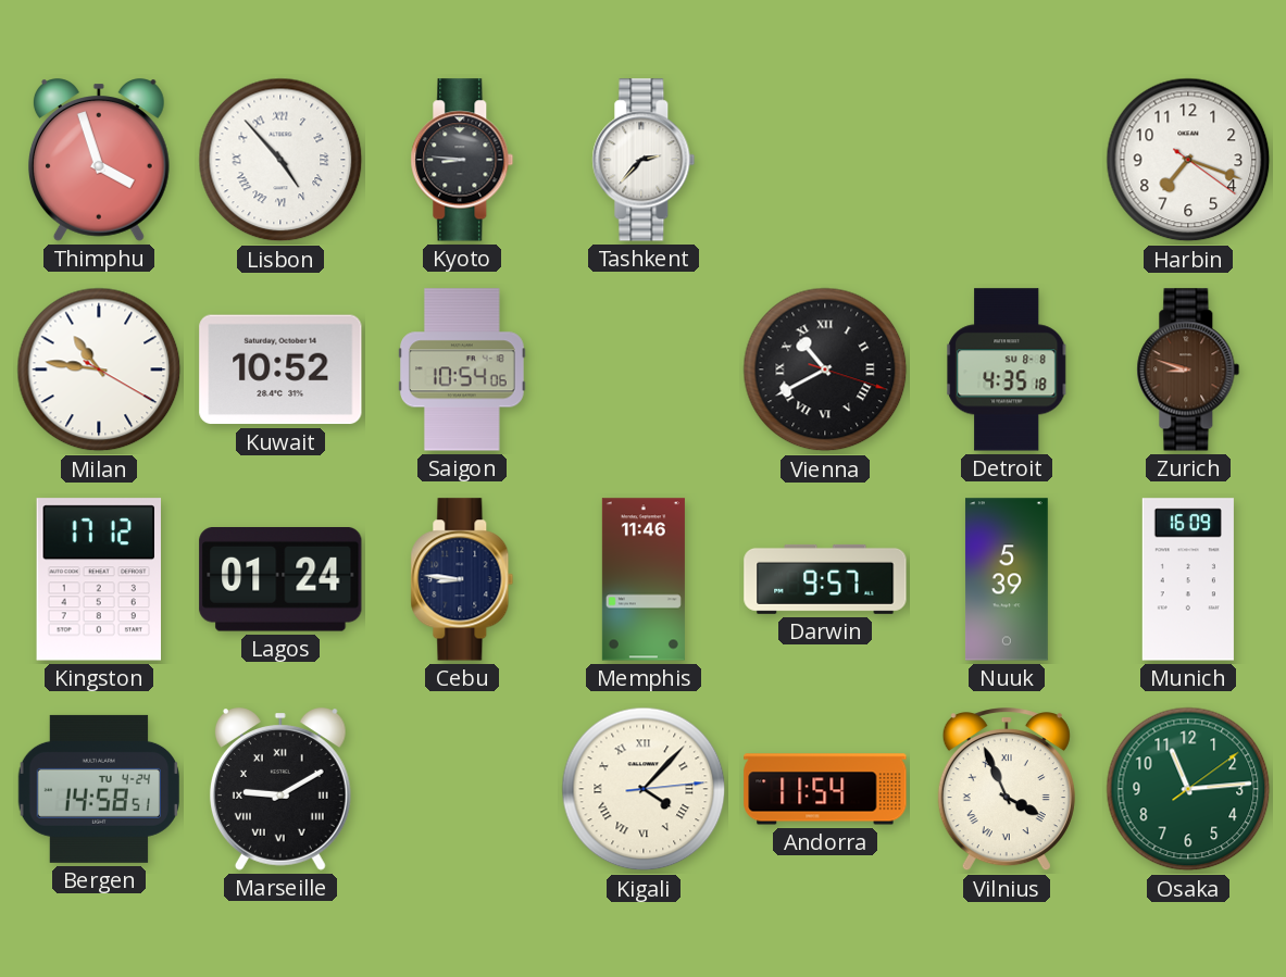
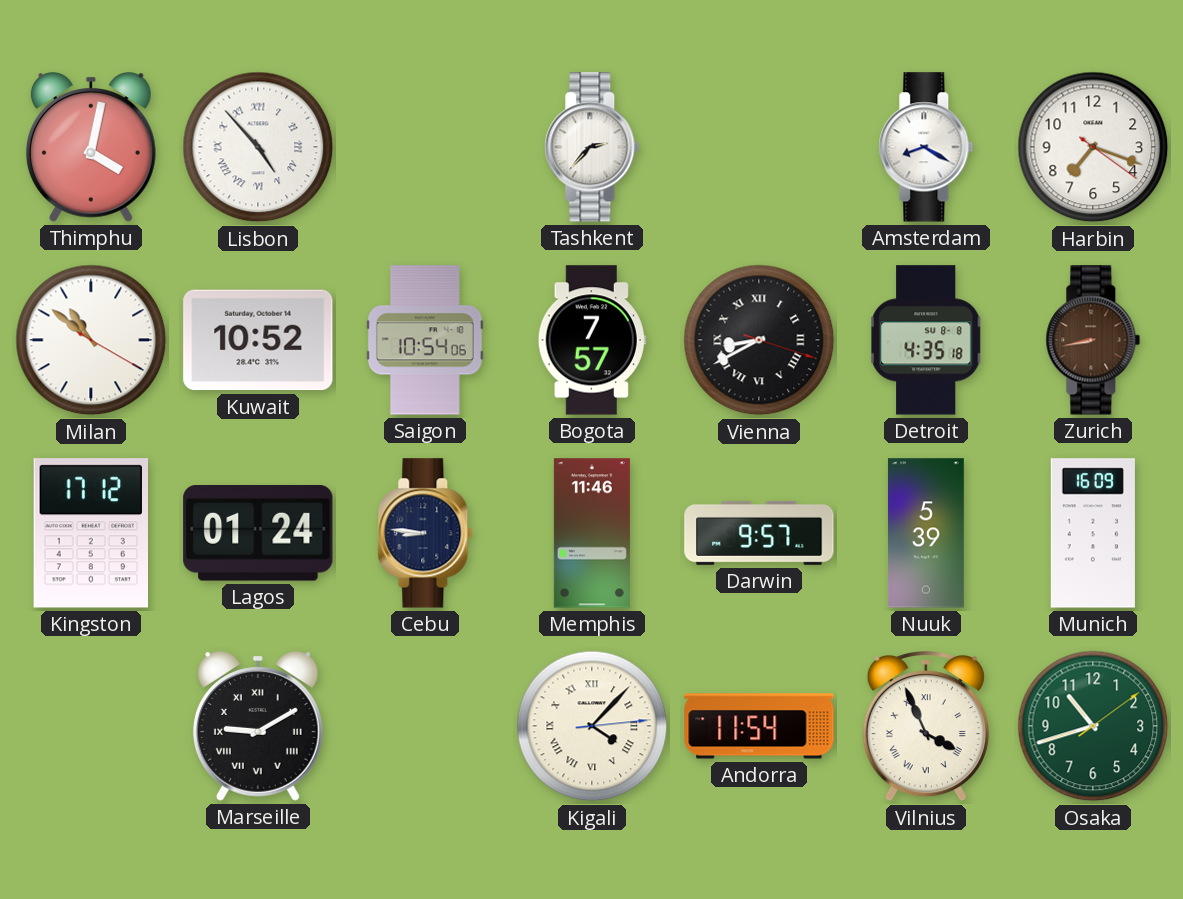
Thimphu: 3:57 -> 4:02 (91, 147)
Kyoto: 8:46 -> none (462, 160)
Amsterdam: none -> 8:20 (926, 147)
Milan: 10:46 -> 10:51 (91, 340)
Bogota: none -> 7:57 (592, 340)
Vienna: 10:40 -> 8:40 (759, 340)
Zurich: 8:48 -> 8:43 (1093, 340)
Bergen: 14:58 -> none (99, 789)
Osaka: 11:14 -> 10:42 (1093, 726)
